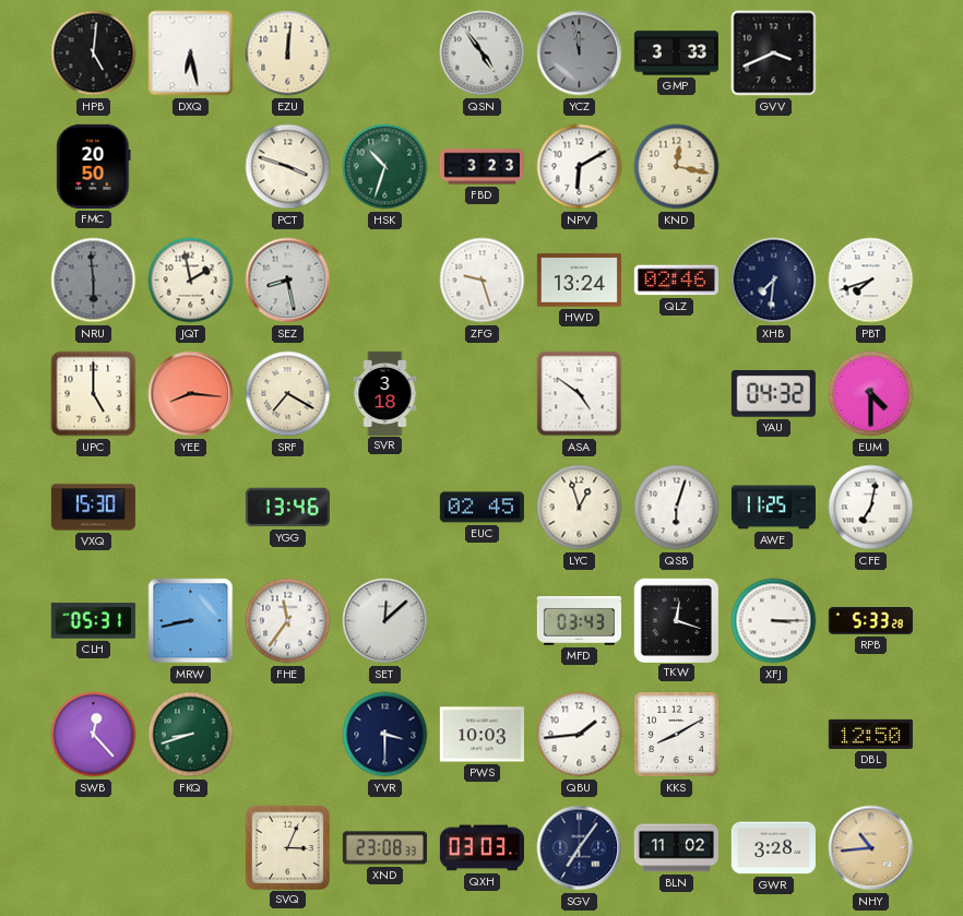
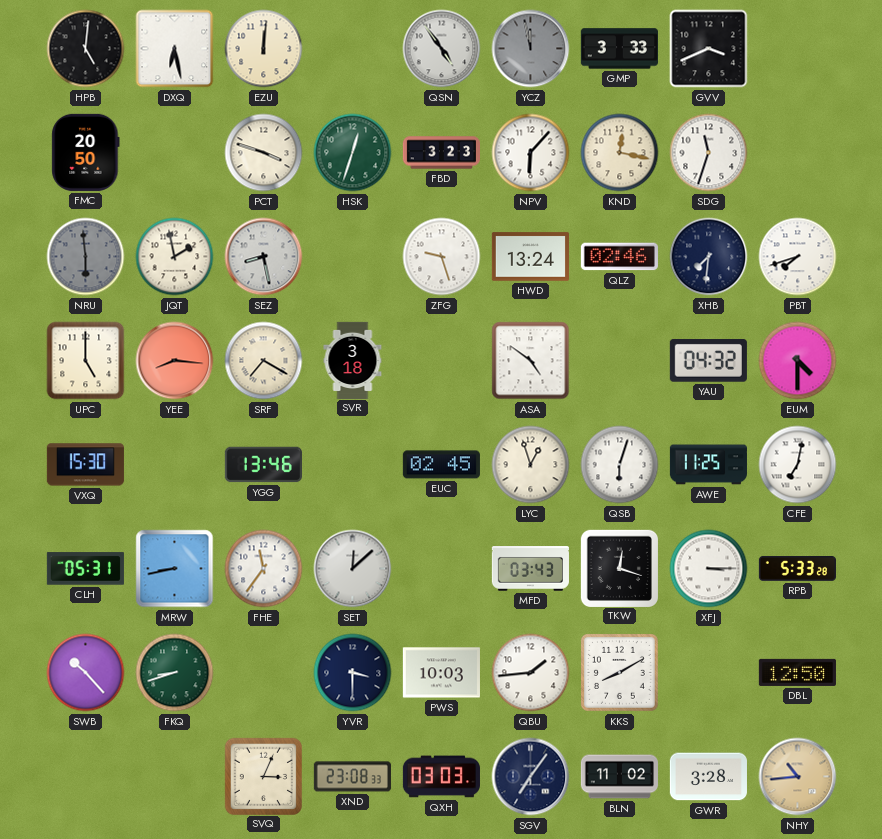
HSK: 10:33 -> 12:33 (353, 153)
NPV: 6:10 -> 6:07 (531, 153)
SDG: none -> 11:33 (709, 153)
SWB: 12:23 -> 10:23 (86, 673)
